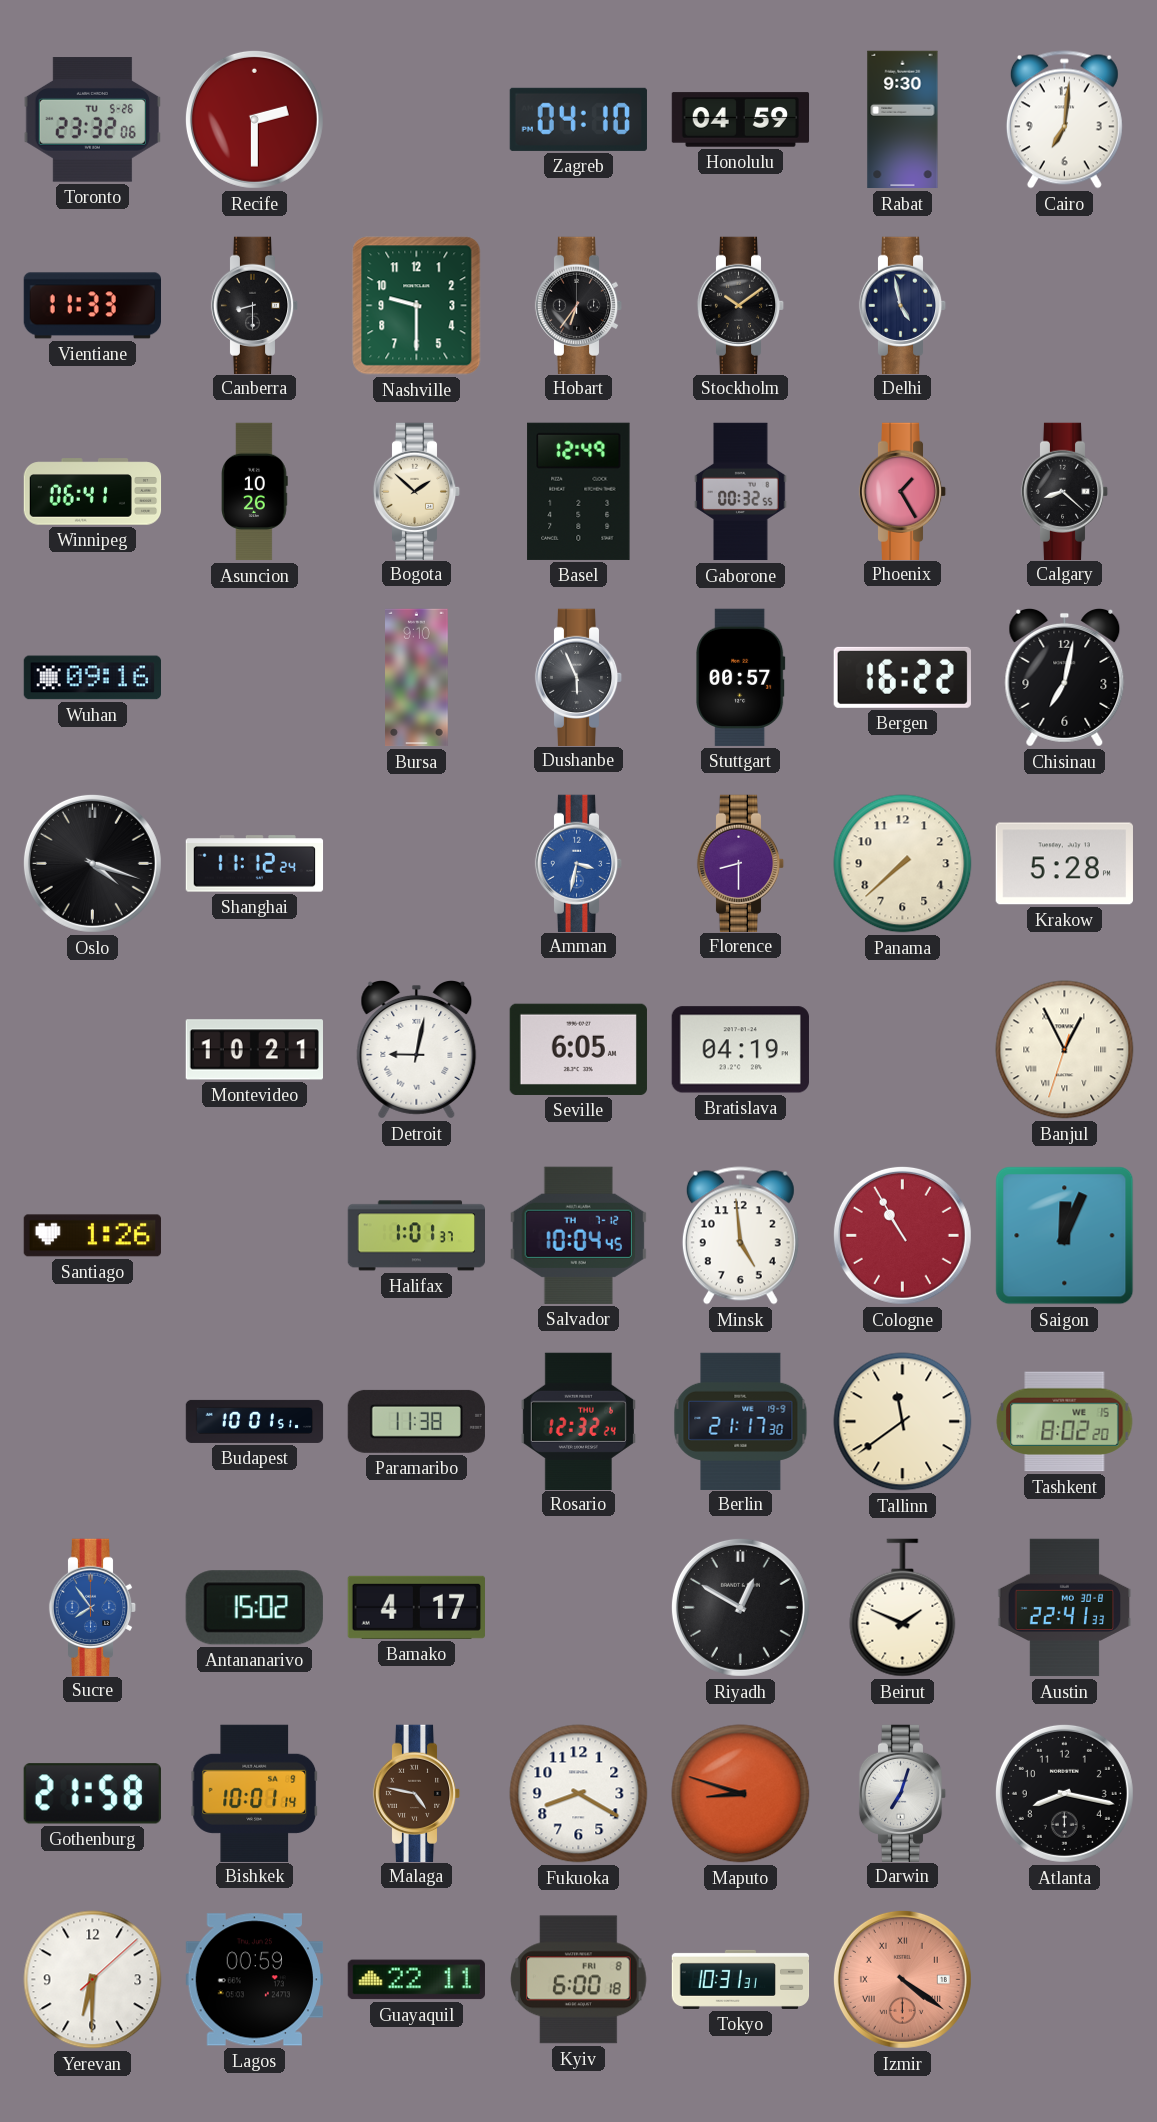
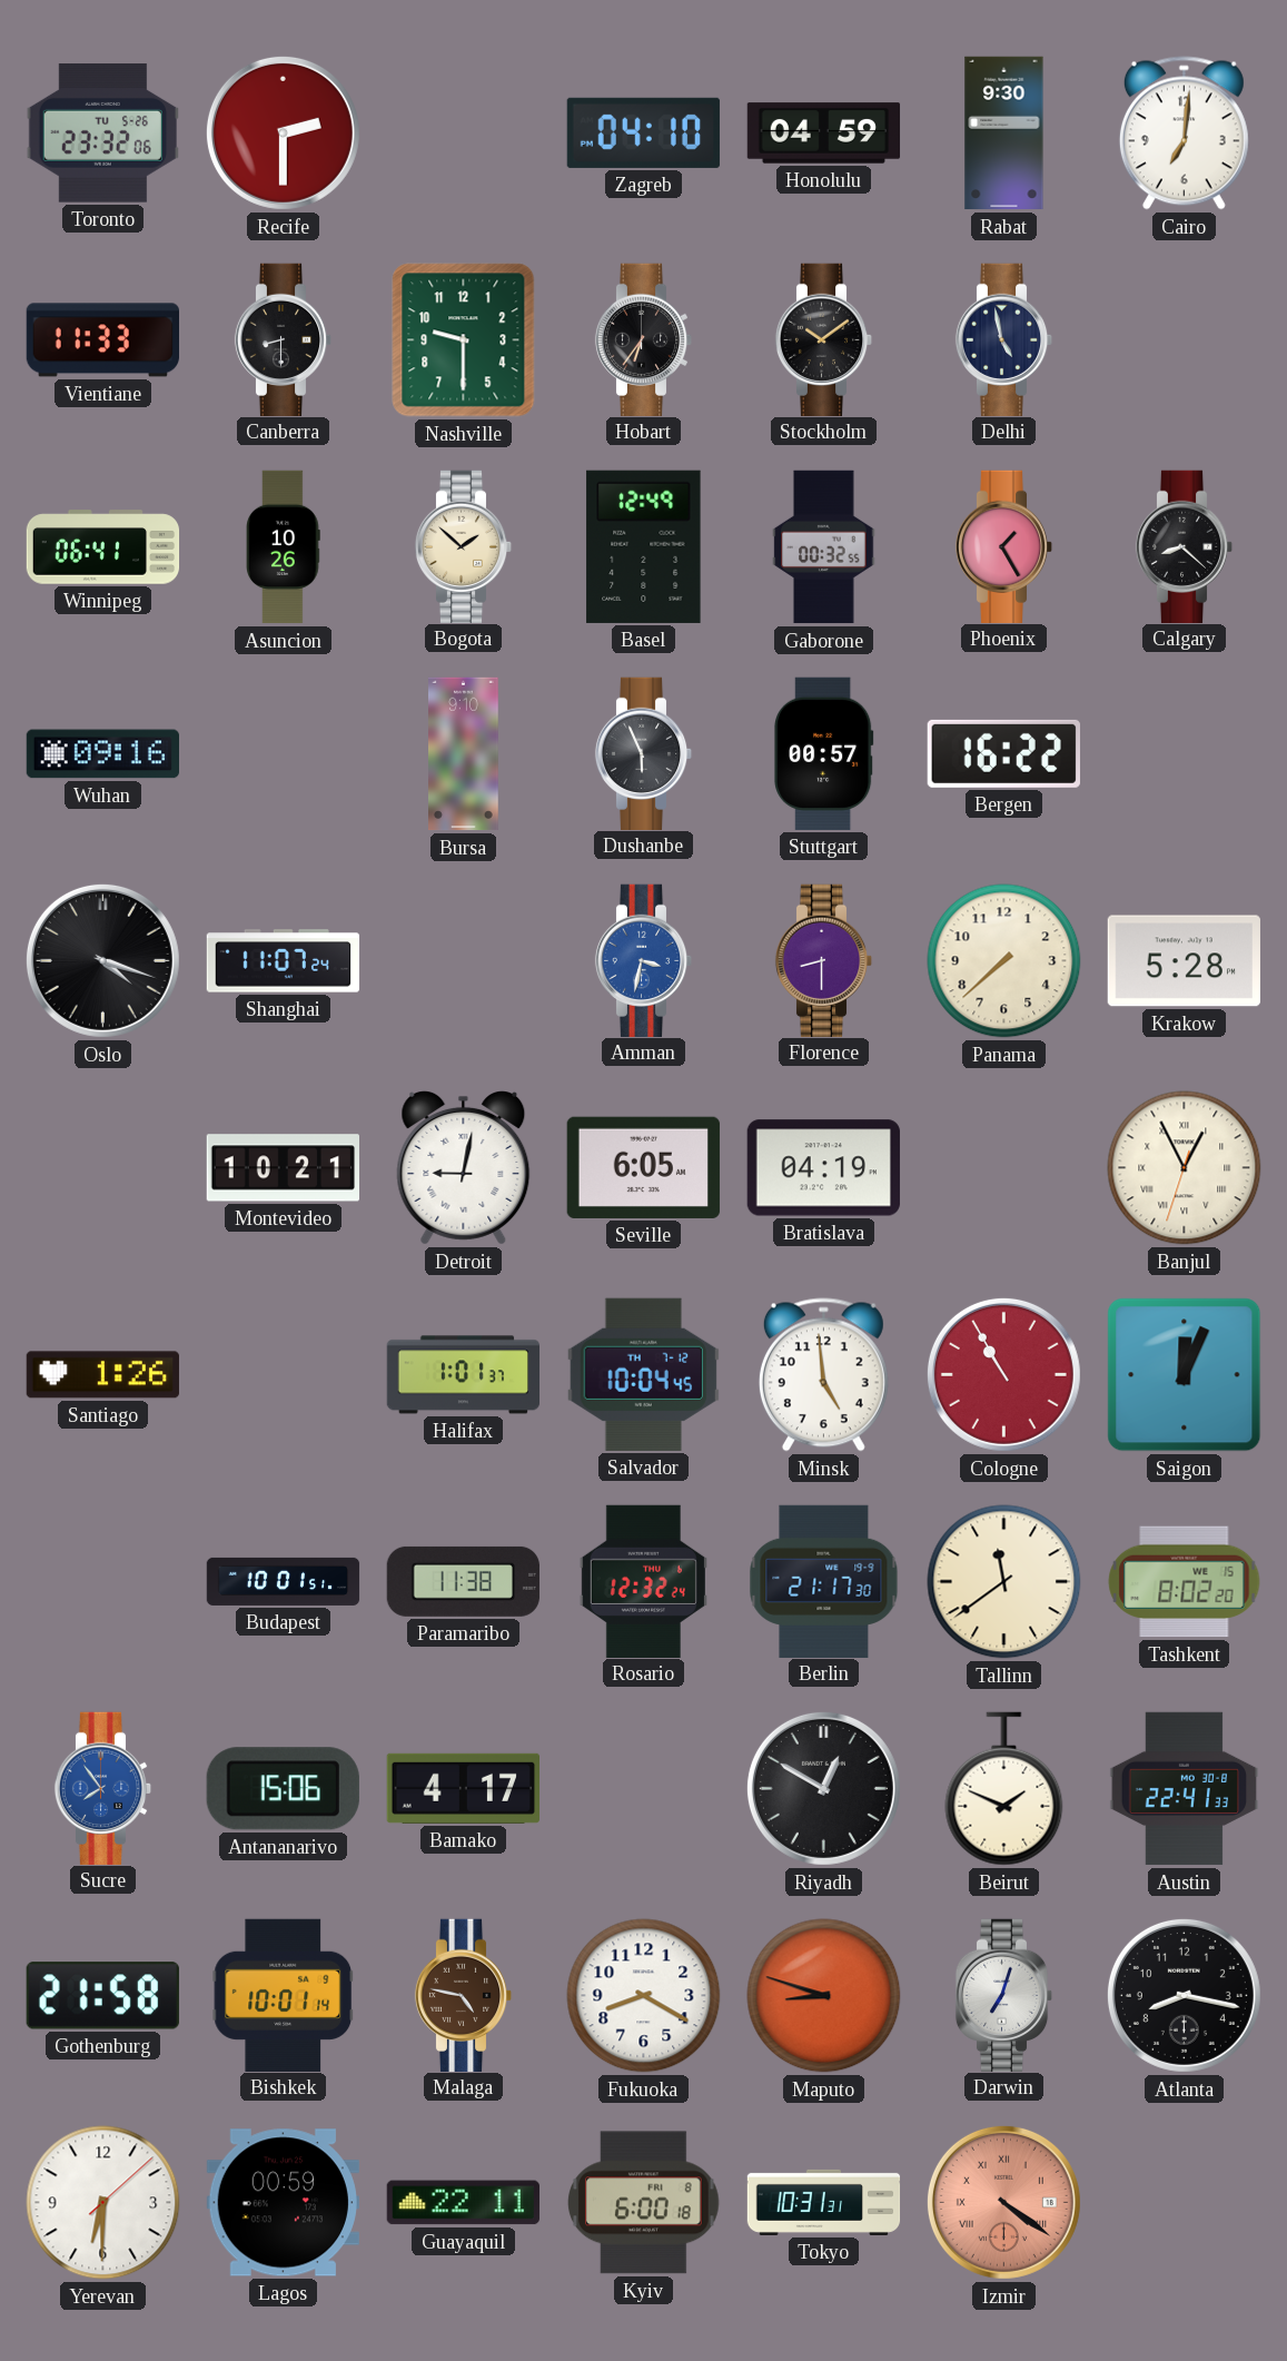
Chisinau: 7:02 -> none (1065, 677)
Shanghai: 11:12 -> 11:07 (284, 961)
Antananarivo: 15:02 -> 15:06 (283, 1789)
